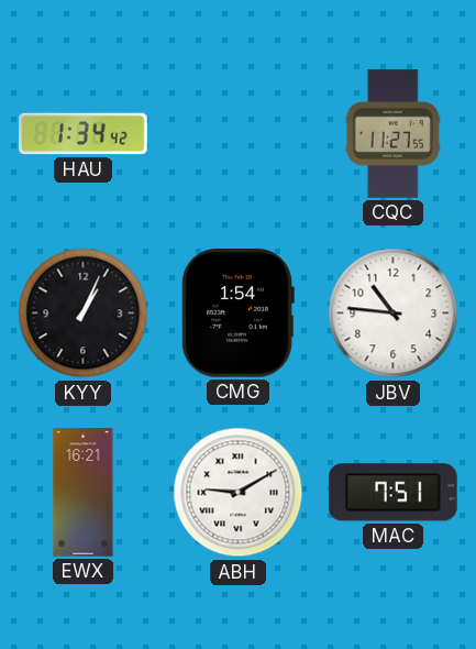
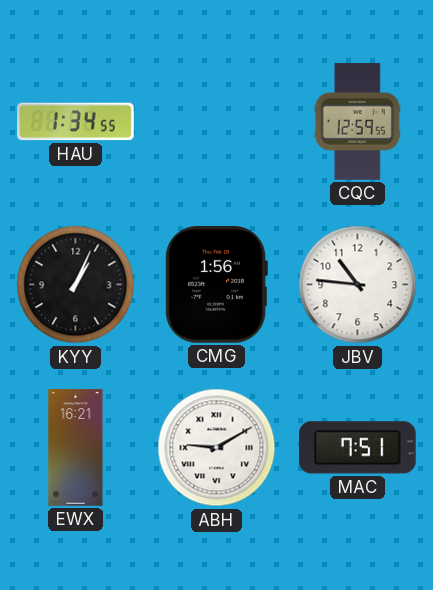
HAU: 1:34:42 -> 1:34:55 (76, 122)
CQC: 11:27 -> 12:59 (357, 122)
CMG: 1:54 -> 1:56 (216, 285)
